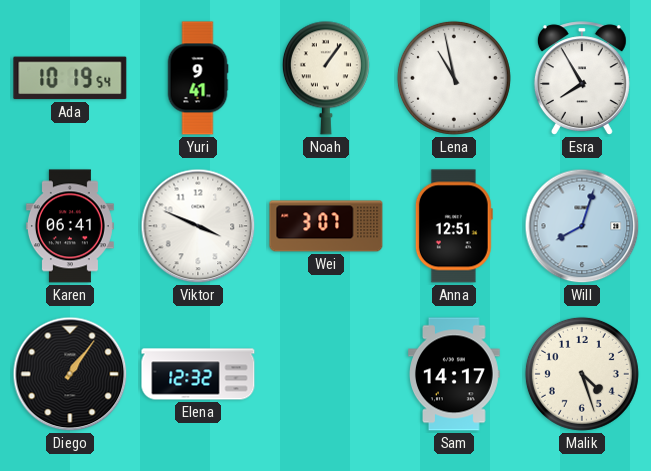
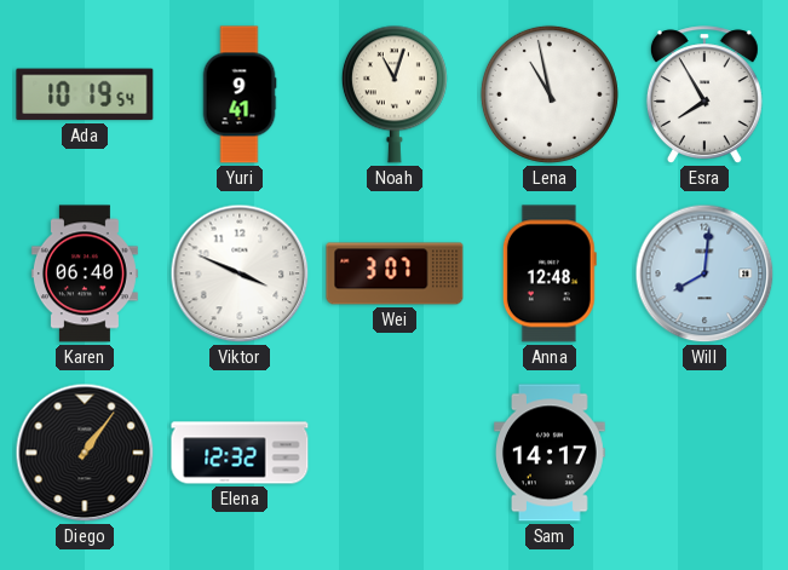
Noah: 1:06 -> 11:03 (395, 94)
Karen: 06:41 -> 06:40 (85, 274)
Anna: 12:51 -> 12:48 (550, 274)
Will: 8:03 -> 8:01 (704, 274)
Malik: 4:27 -> none (582, 374)
